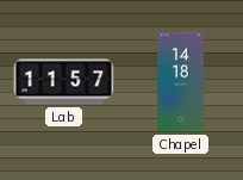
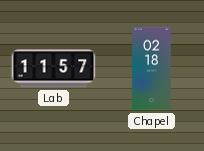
Chapel: 14:18 -> 02:18 (152, 69)
